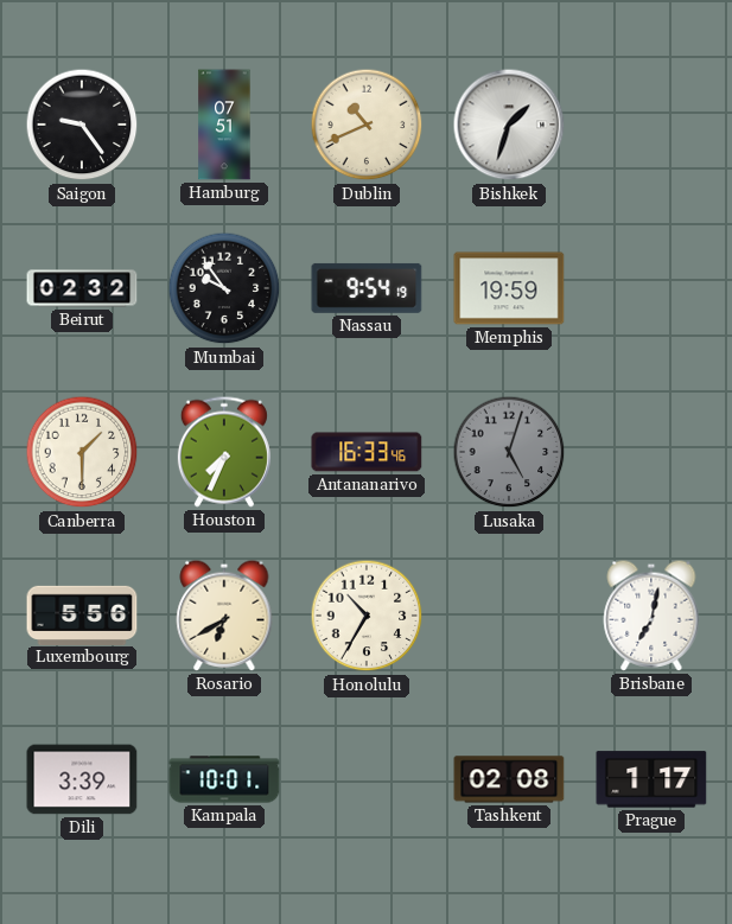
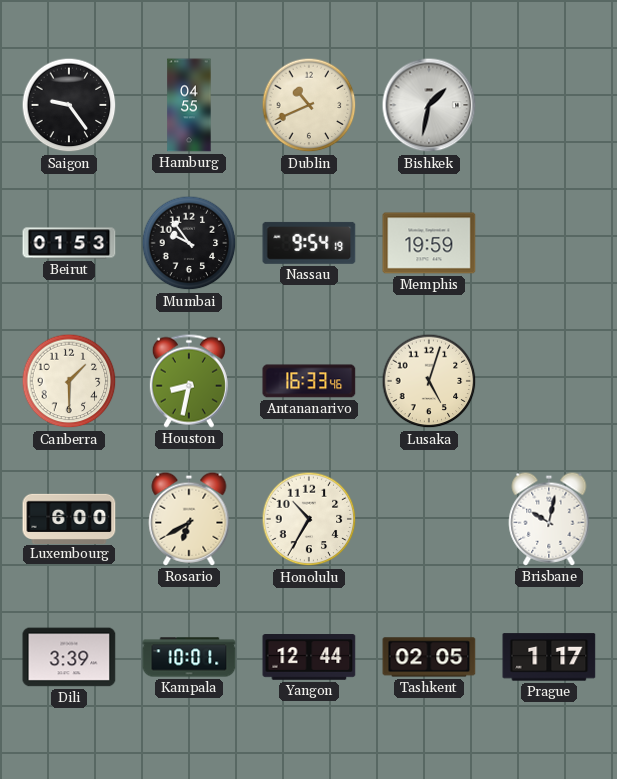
Hamburg: 07:51 -> 04:55 (189, 105)
Bishkek: 1:33 -> 1:32 (429, 105)
Beirut: 02:32 -> 01:53 (69, 243)
Houston: 7:34 -> 8:32 (189, 381)
Lusaka dial: grey -> cream (429, 381)
Luxembourg: 5:56 -> 6:00 (69, 518)
Brisbane: 7:02 -> 10:02 (549, 519)
Yangon: none -> 12:44 (309, 658)
Tashkent: 02:08 -> 02:05 (429, 657)
